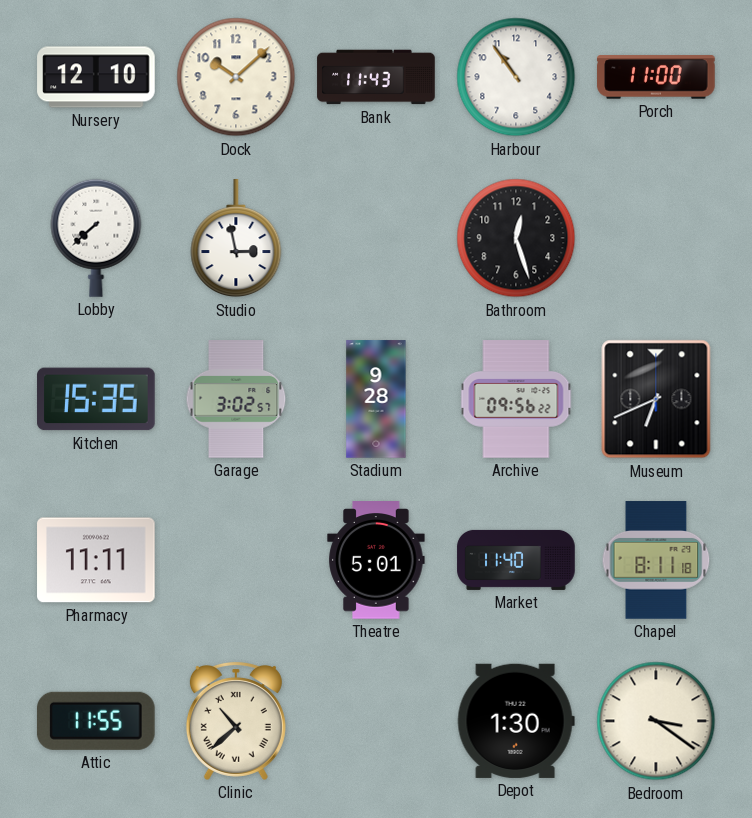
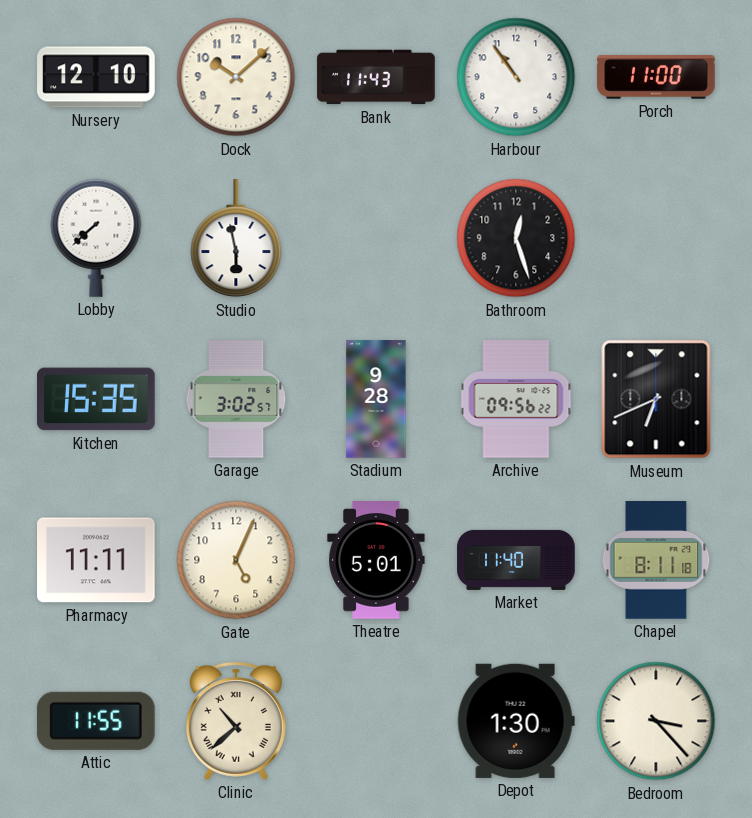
Studio: 2:58 -> 5:58 (236, 239)
Gate: none -> 5:04 (236, 560)
Bedroom: 3:21 -> 3:23 (656, 721)
